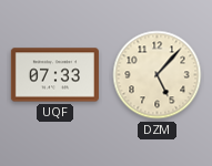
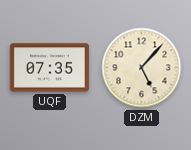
UQF: 07:33 -> 07:35 (49, 68)
